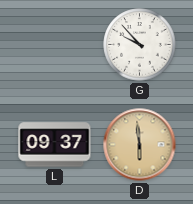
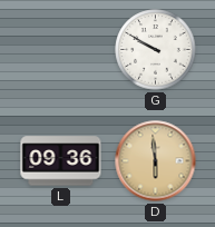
G: 9:53 -> 9:50 (156, 50)
L: 09:37 -> 09:36 (61, 161)
